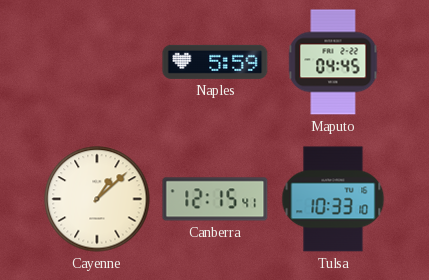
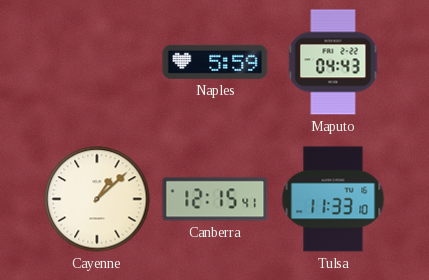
Maputo: 04:45 -> 04:43 (333, 62)
Tulsa: 10:33 -> 11:33 (333, 199)
